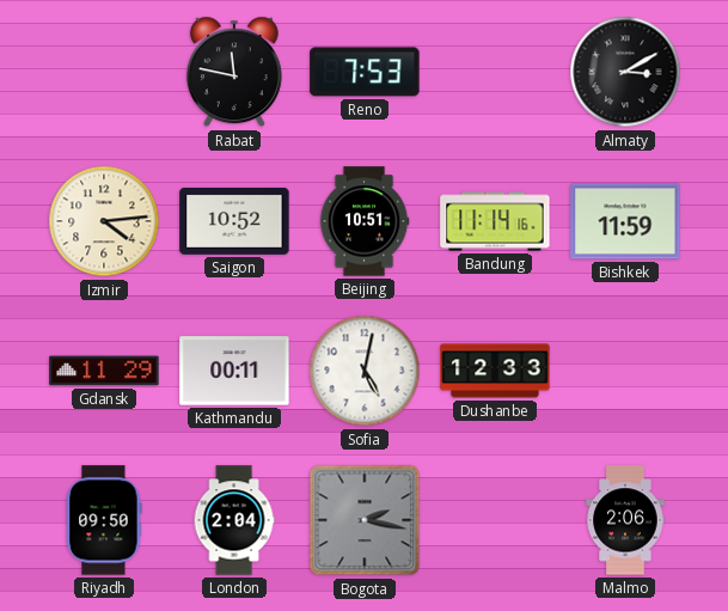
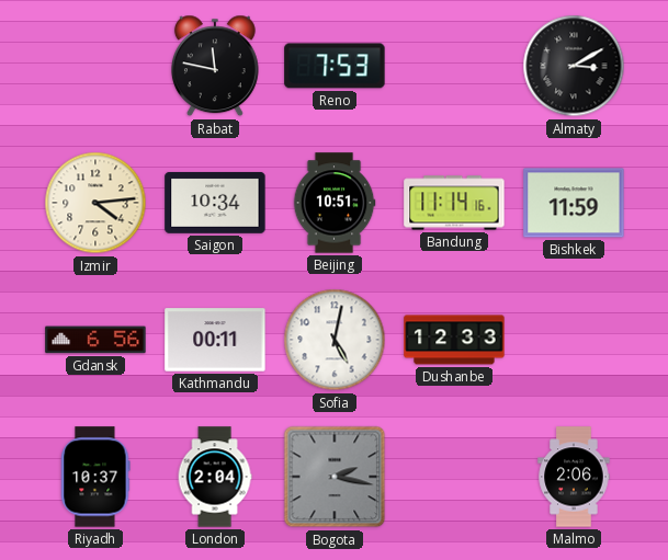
Saigon: 10:52 -> 10:34 (215, 203)
Gdansk: 11:29 -> 6:56 (95, 340)
Riyadh: 09:50 -> 10:37 (95, 477)
